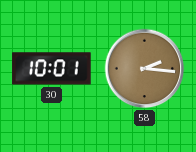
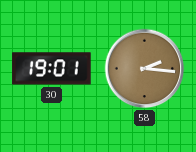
30: 10:01 -> 19:01 (52, 69)
